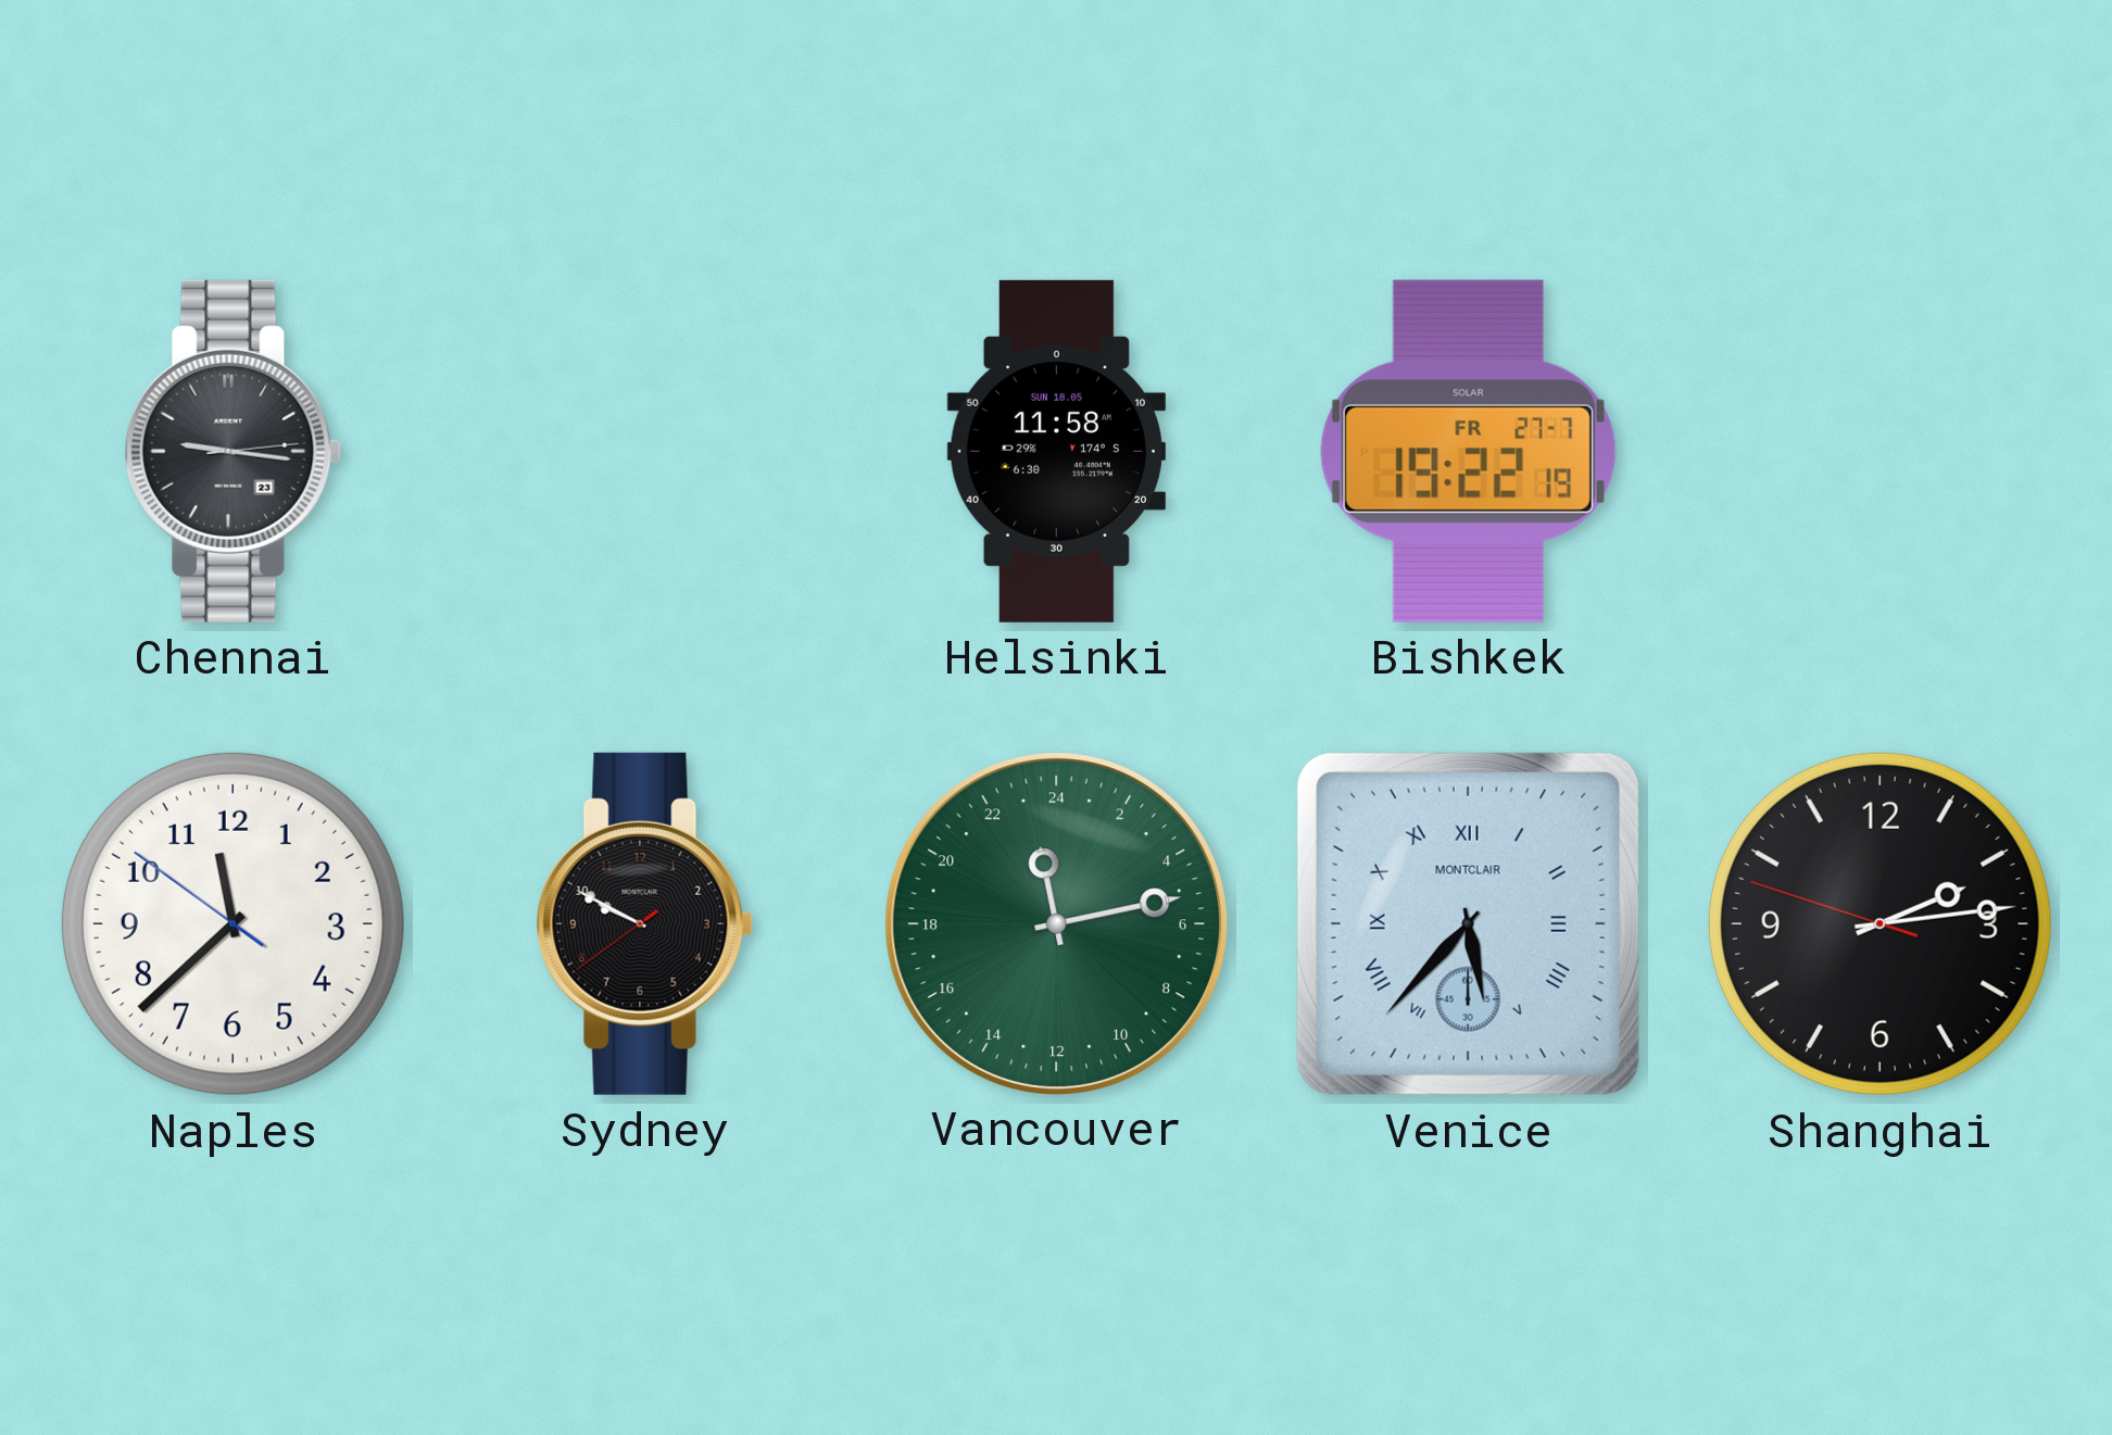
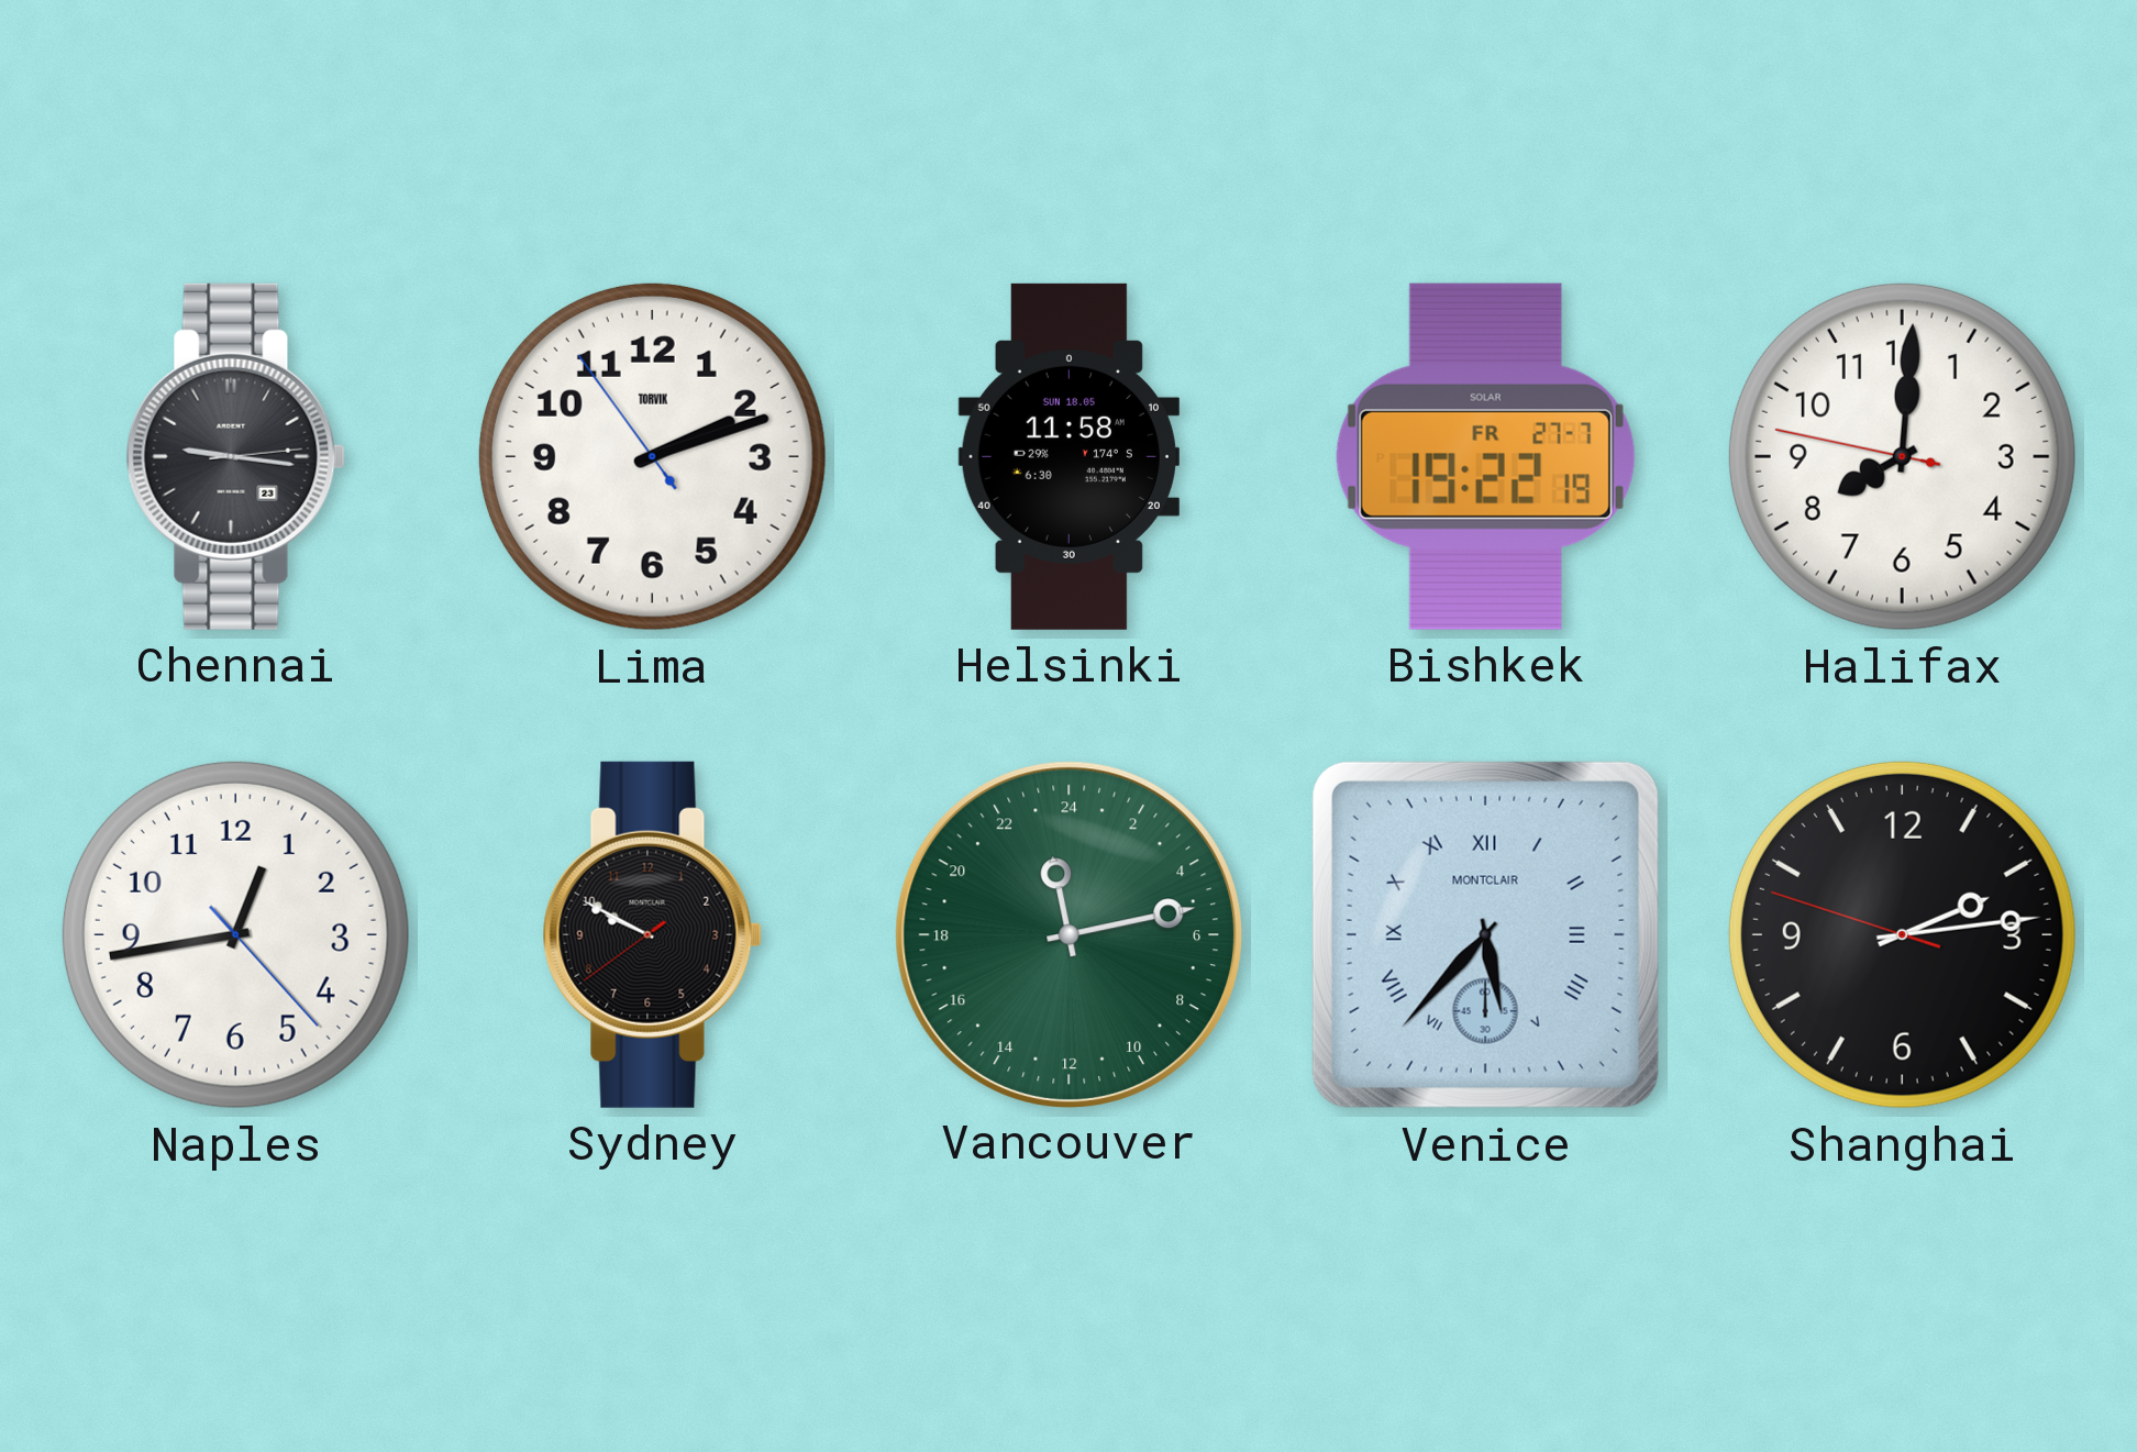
Lima: none -> 2:11 (652, 456)
Halifax: none -> 8:00 (1902, 456)
Naples: 11:37 -> 12:43 (235, 934)
